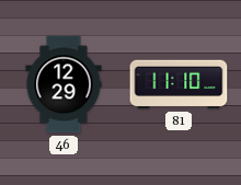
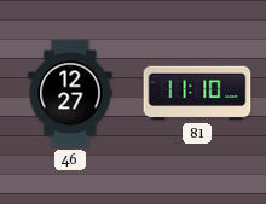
46: 12:29 -> 12:27 (70, 93)
